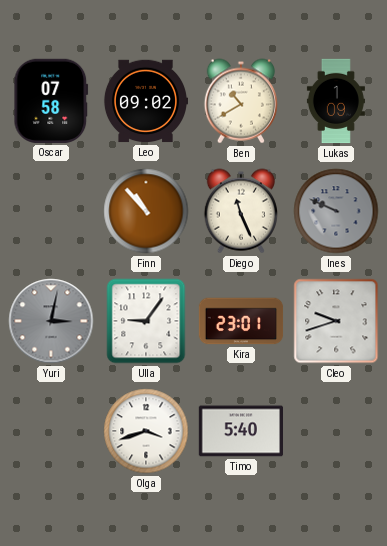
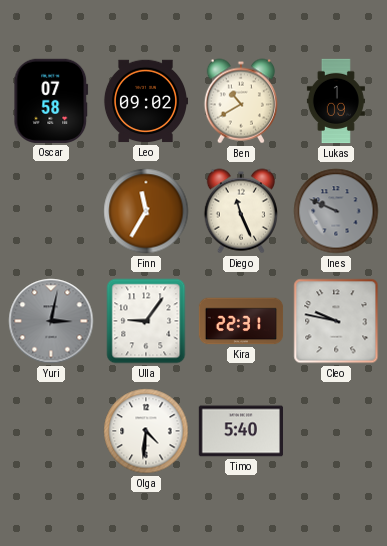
Finn: 10:53 -> 11:35 (146, 211)
Kira: 23:01 -> 22:31 (241, 321)
Cleo: 9:42 -> 9:47 (336, 321)
Olga: 3:42 -> 4:31 (146, 431)
